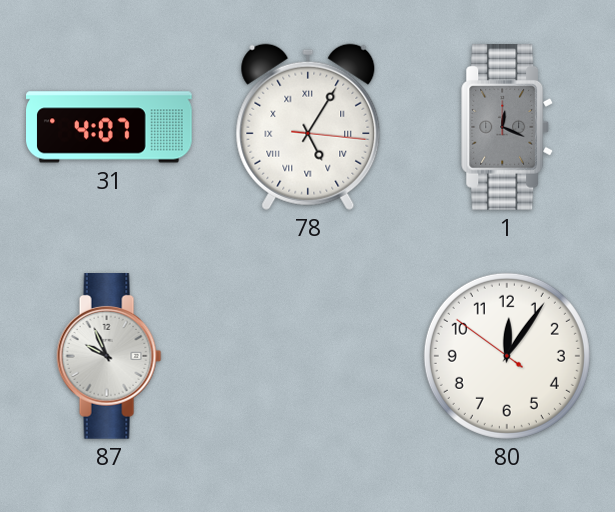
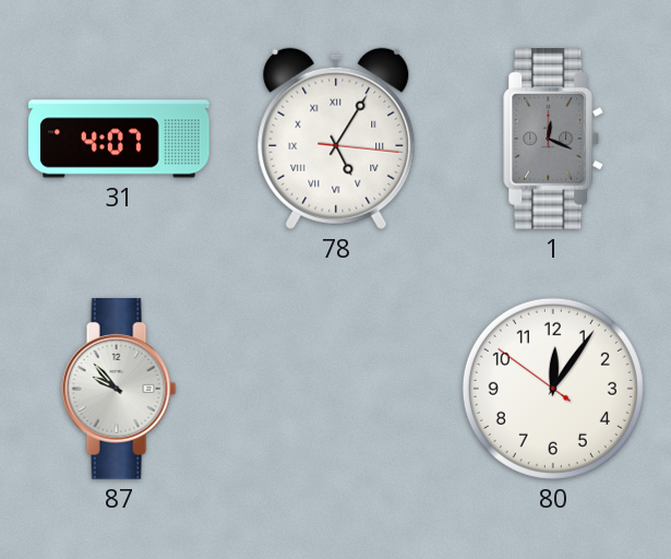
87: 9:56 -> 9:53 (119, 390)
